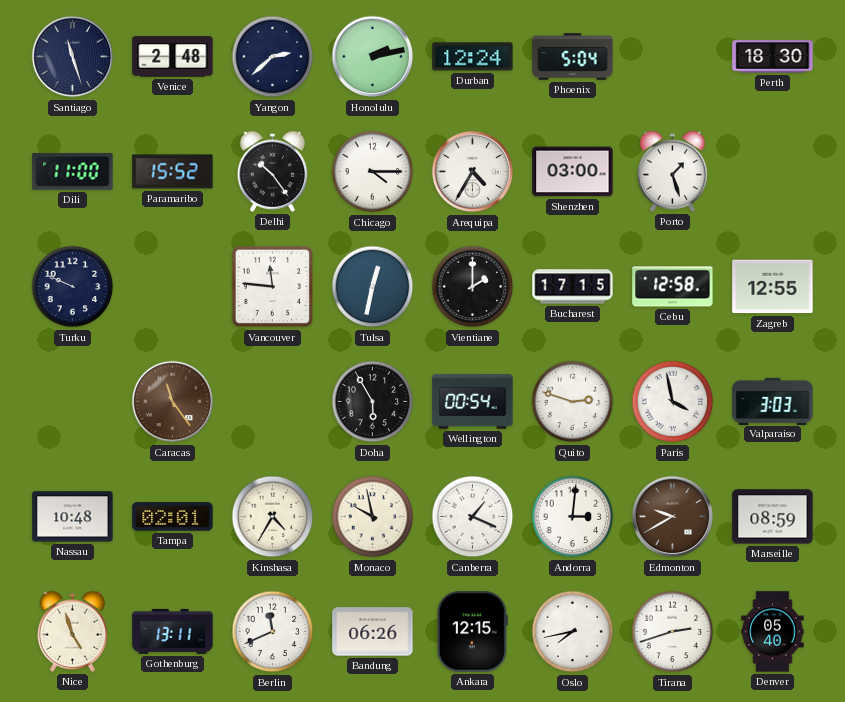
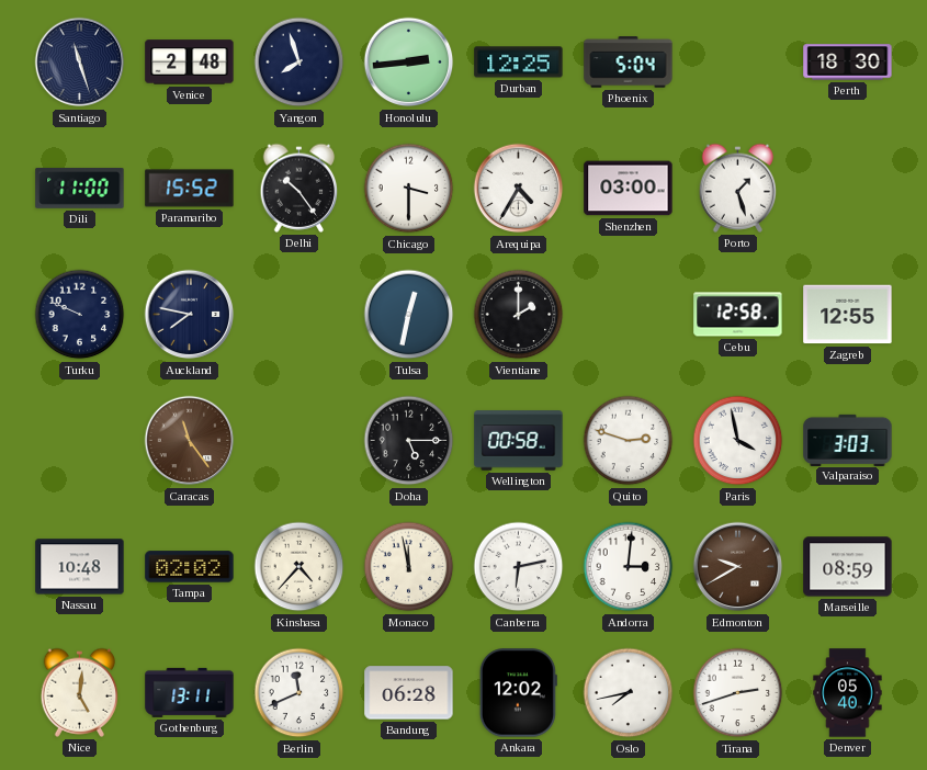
Yangon: 2:38 -> 7:57 (299, 63)
Honolulu: 2:13 -> 2:44 (409, 63)
Durban: 12:24 -> 12:25 (519, 63)
Chicago: 4:15 -> 3:30 (409, 189)
Auckland: none -> 7:47 (190, 315)
Vancouver: 11:46 -> none (273, 287)
Bucharest: 17:15 -> none (573, 287)
Doha: 5:55 -> 5:15 (409, 441)
Wellington: 00:54 -> 00:58 (519, 441)
Tampa: 02:01 -> 02:02 (190, 567)
Kinshasa: 4:35 -> 4:37 (299, 567)
Monaco: 9:58 -> 11:58 (409, 567)
Canberra: 1:19 -> 6:13 (519, 567)
Nice: 4:57 -> 5:01 (80, 692)
Bandung: 06:26 -> 06:28 (409, 693)
Ankara: 12:15 -> 12:02 (518, 693)
